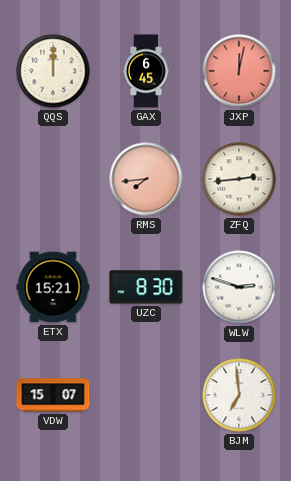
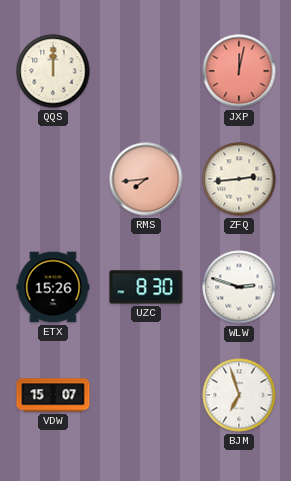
GAX: 6:45 -> none (146, 71)
ETX: 15:21 -> 15:26 (53, 287)
BJM: 6:59 -> 6:57 (239, 395)
